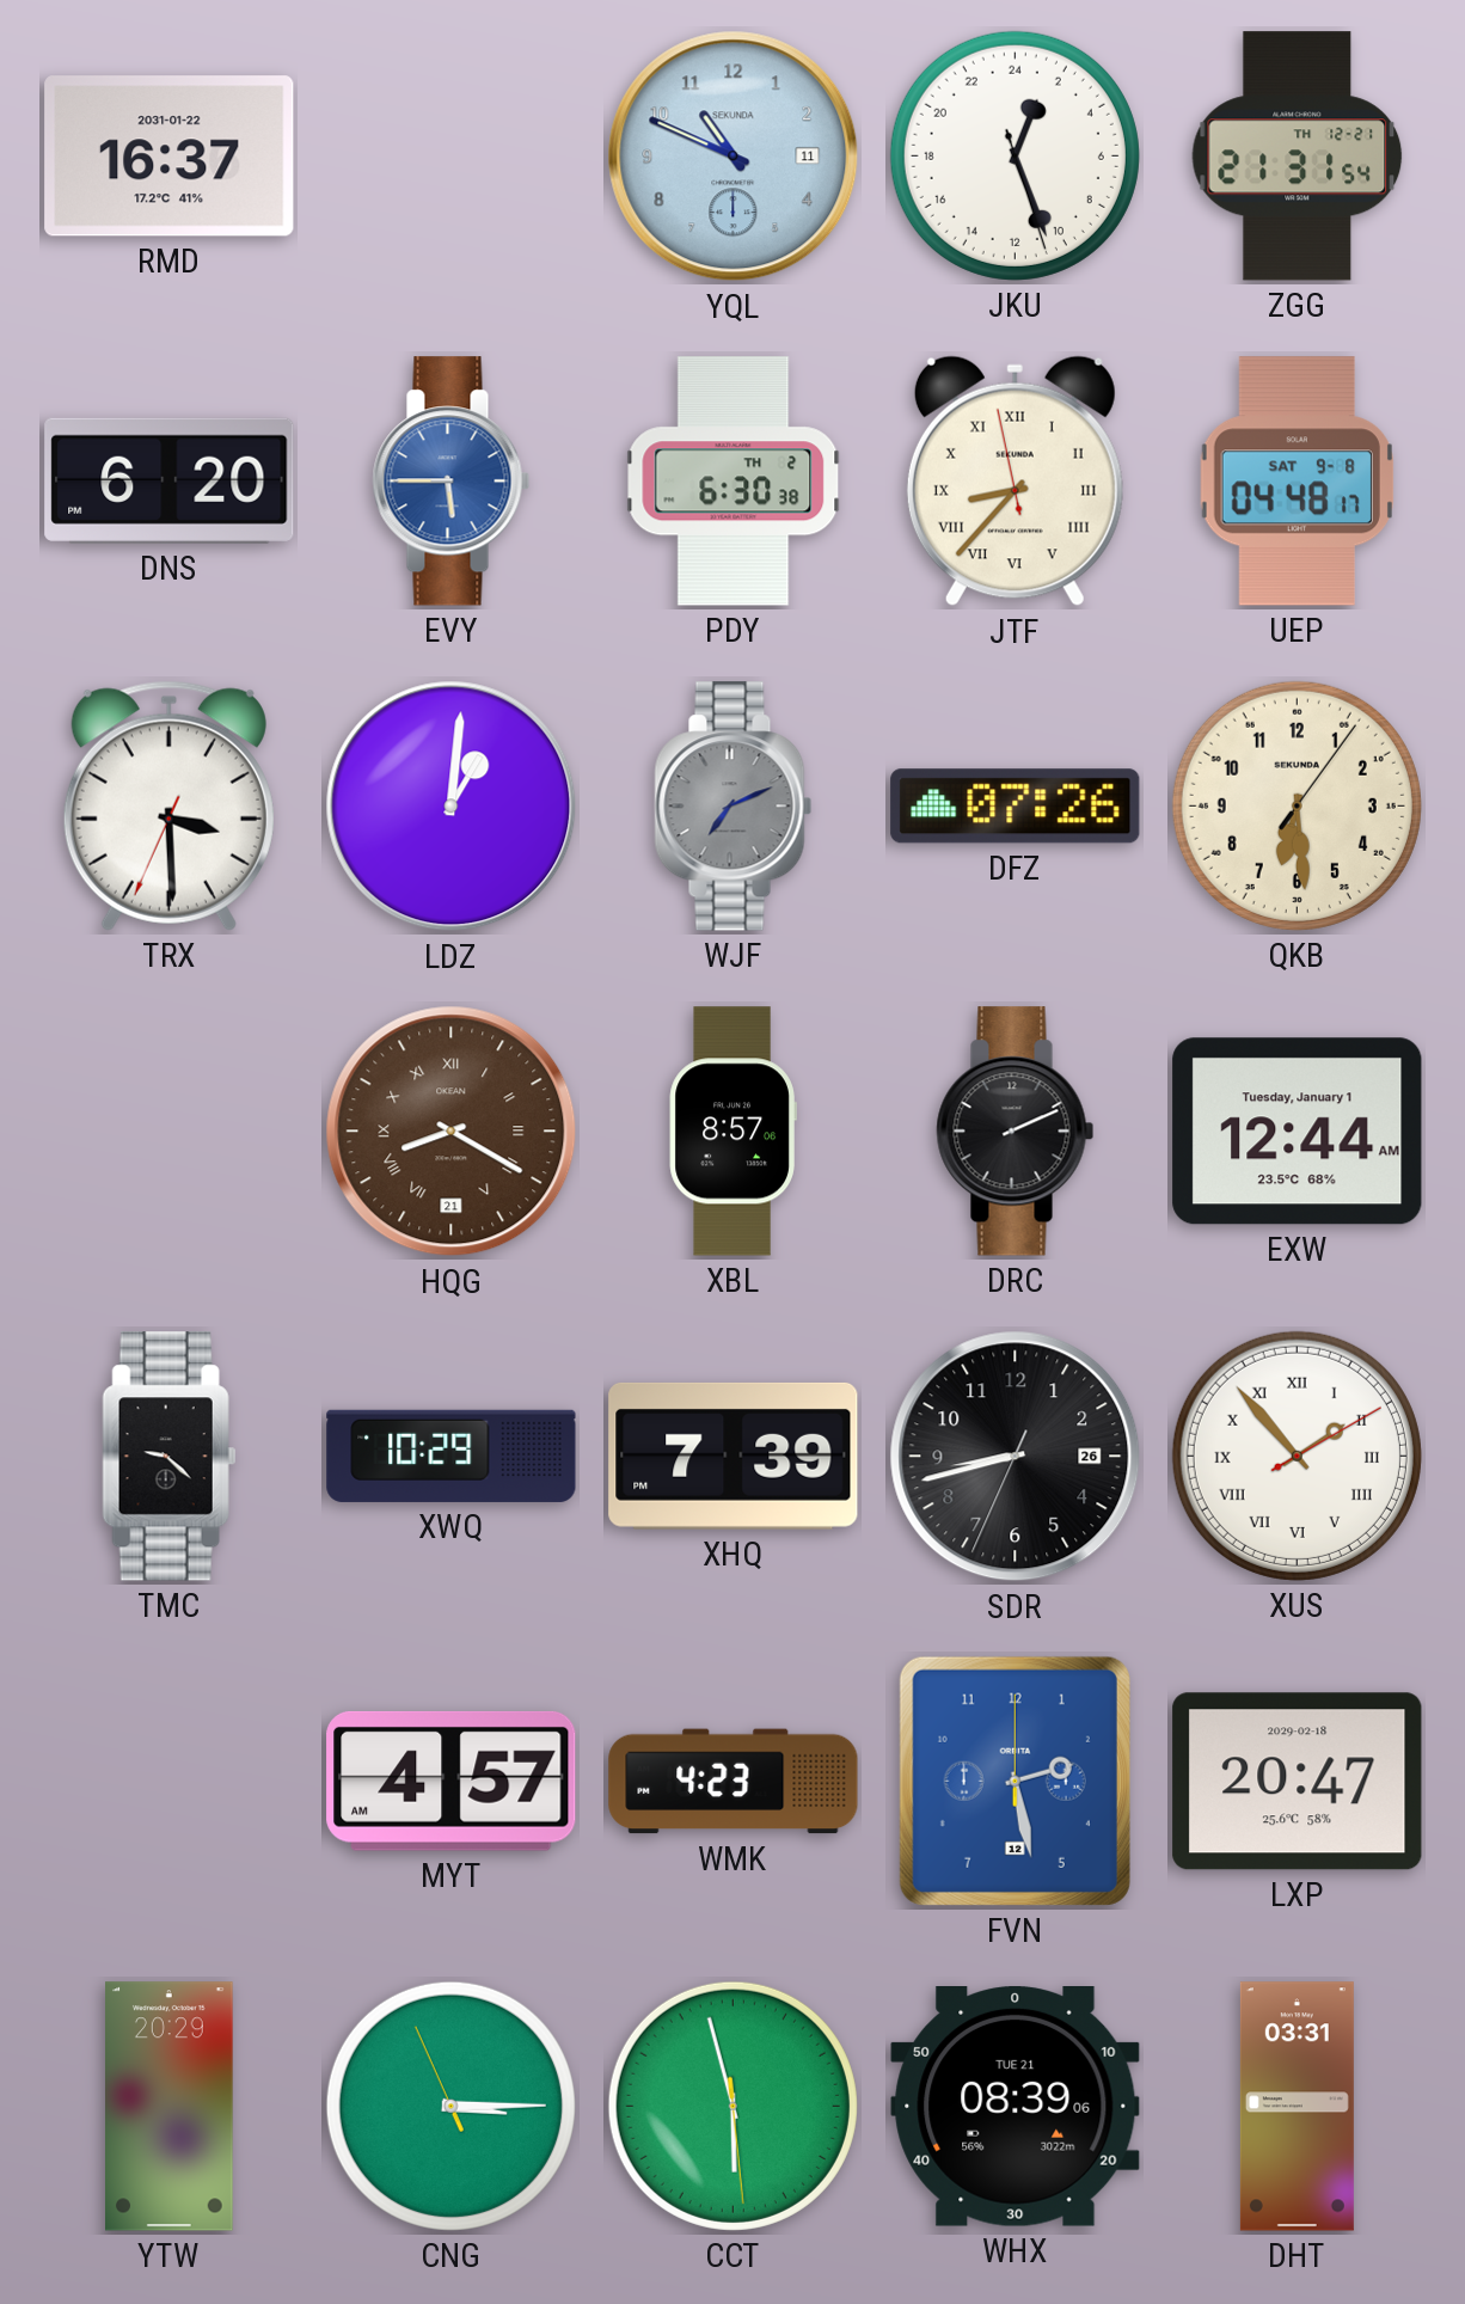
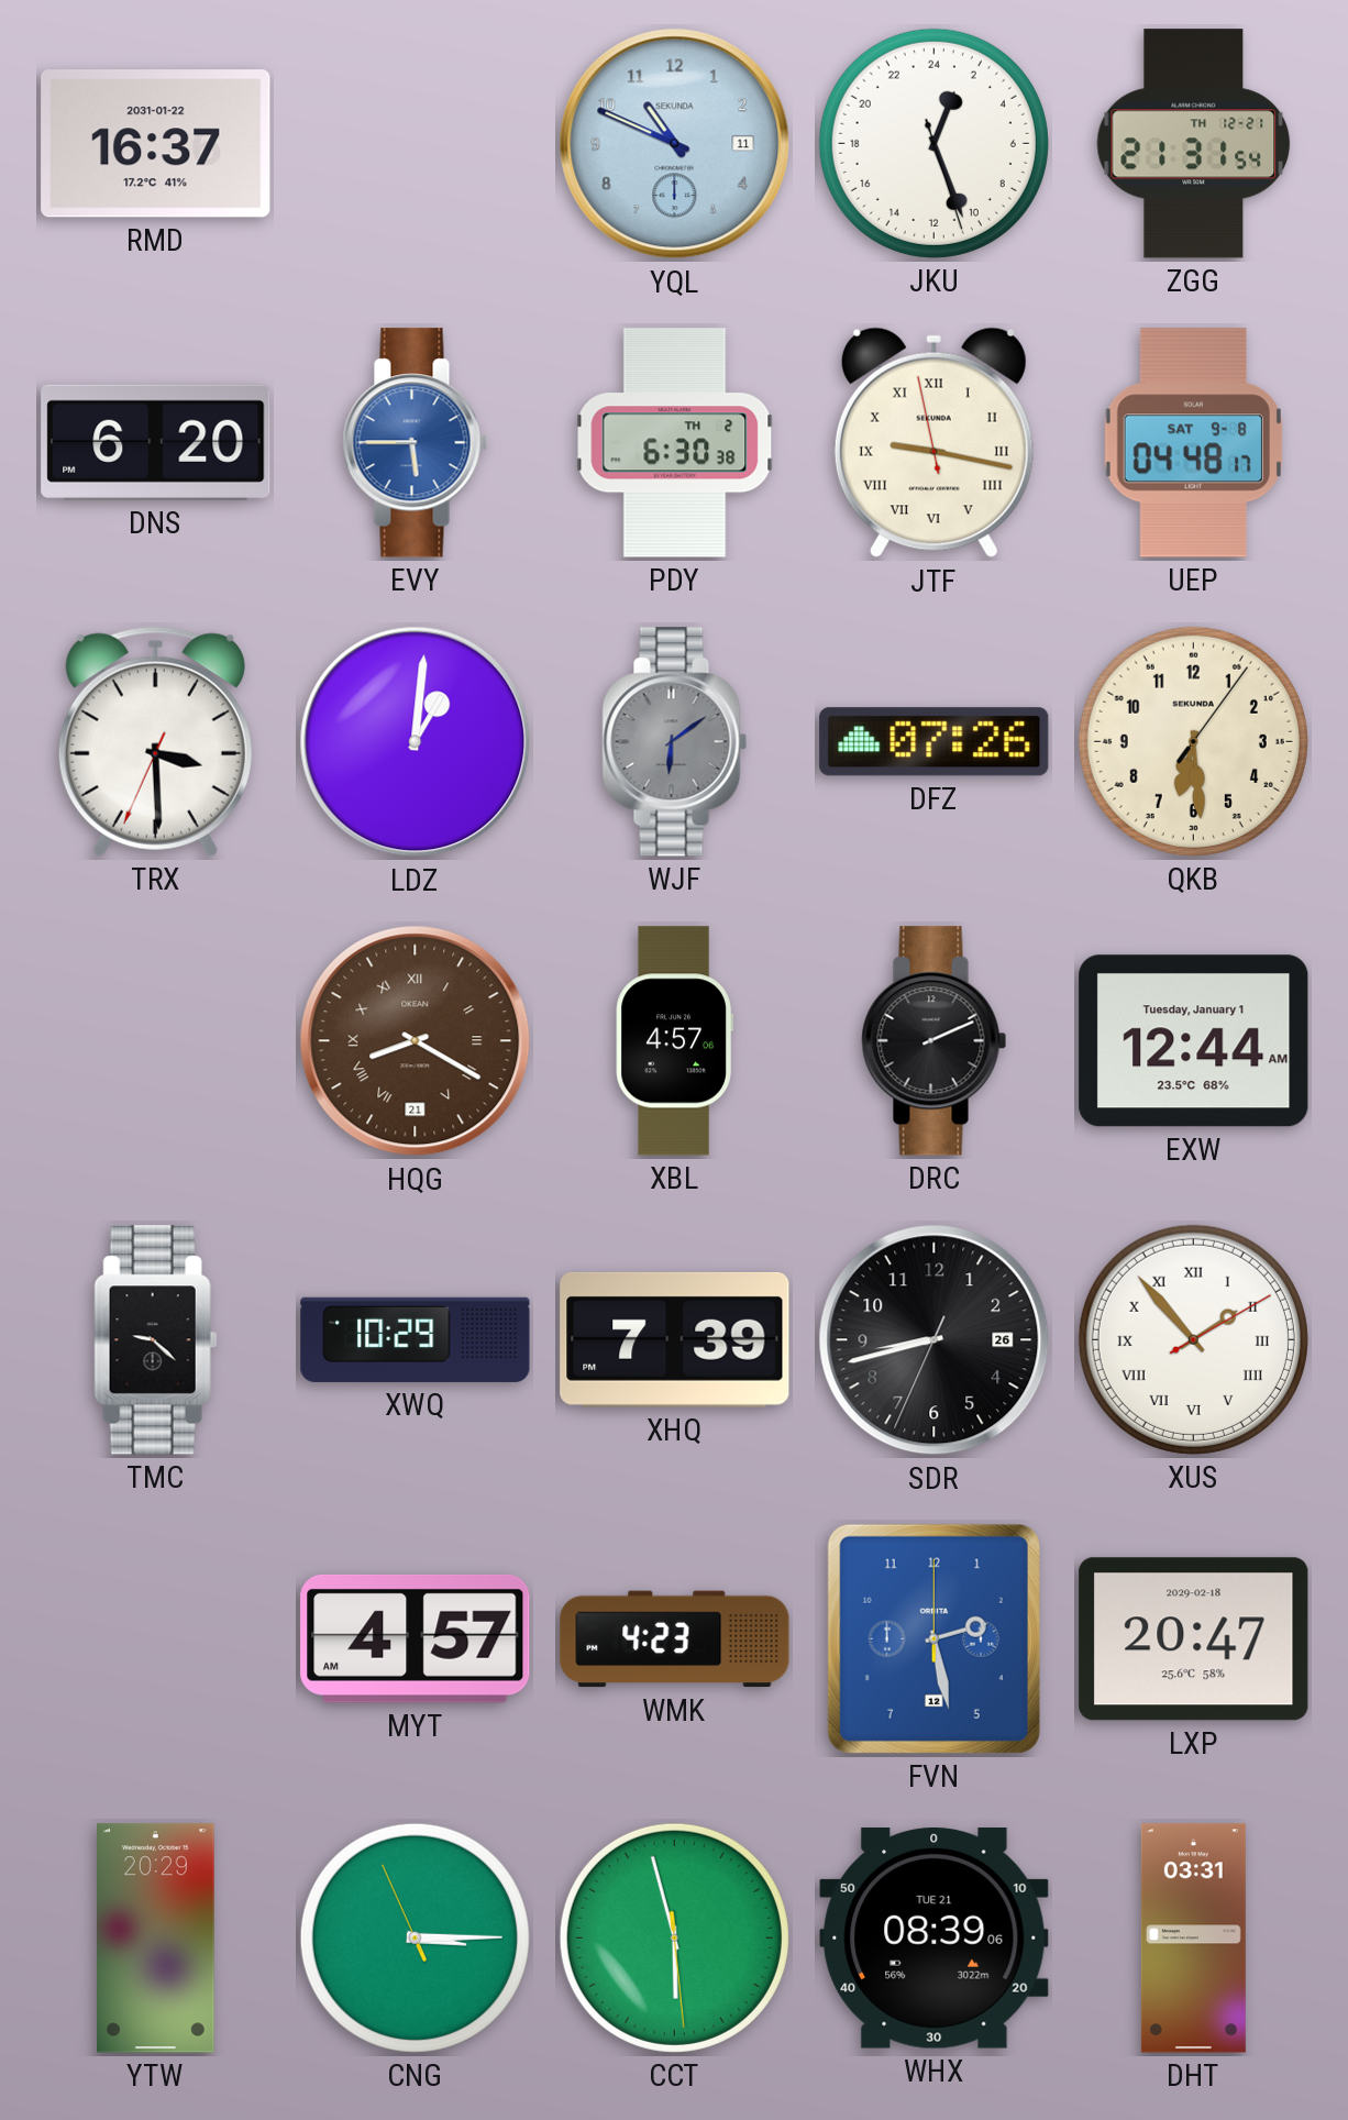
JTF: 8:36 -> 9:16 (933, 443)
WJF: 7:11 -> 6:09 (675, 742)
XBL: 8:57 -> 4:57 (674, 1041)
